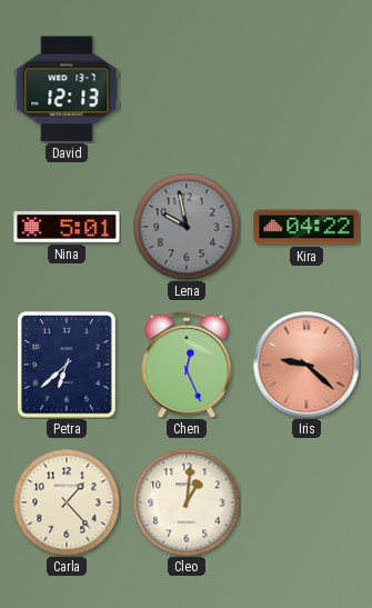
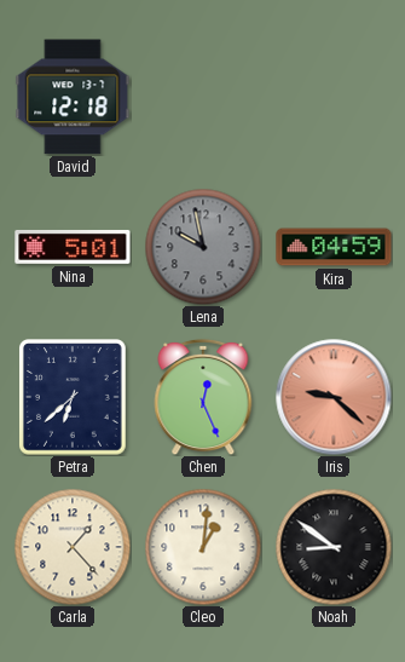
David: 12:13 -> 12:18 (73, 97)
Kira: 04:22 -> 04:59 (334, 247)
Noah: none -> 8:51 (334, 547)
